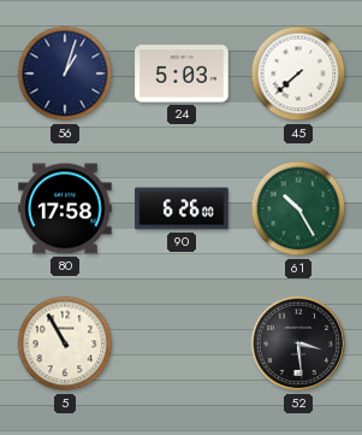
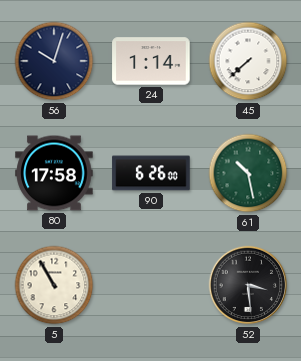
56: 1:03 -> 10:03 (54, 61)
24: 5:03 -> 1:14 (151, 61)
61: 10:25 -> 10:28 (248, 173)
